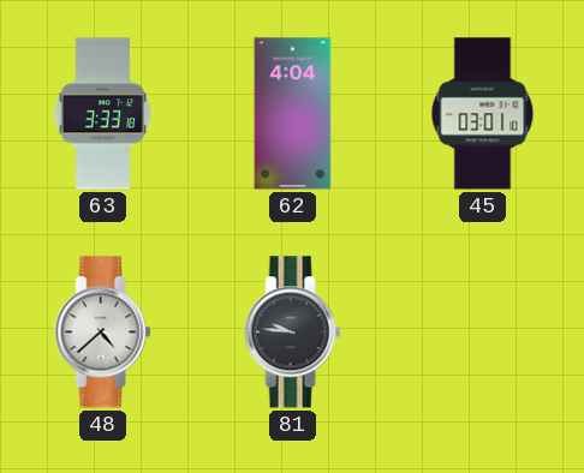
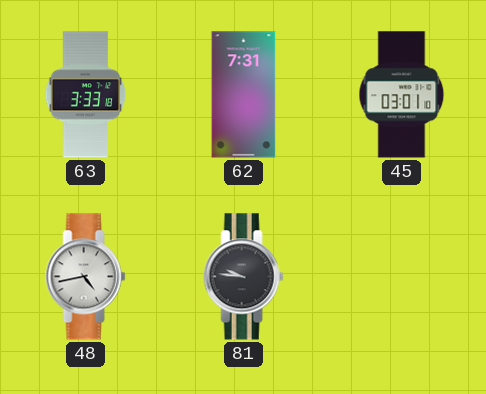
62: 4:04 -> 7:31 (244, 95)
48: 4:38 -> 4:43 (86, 277)
